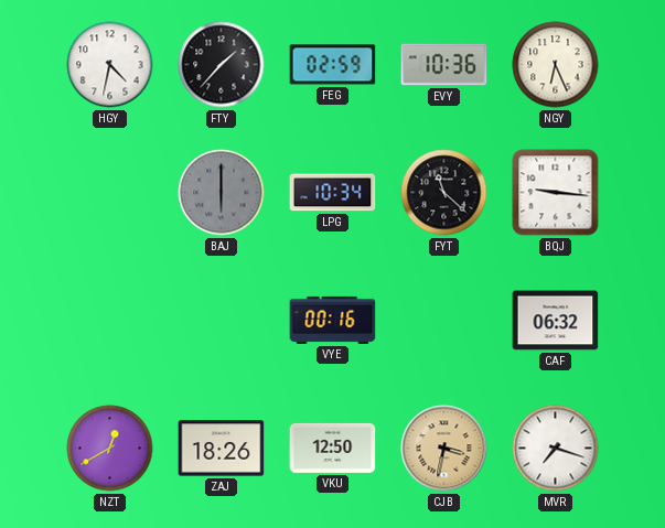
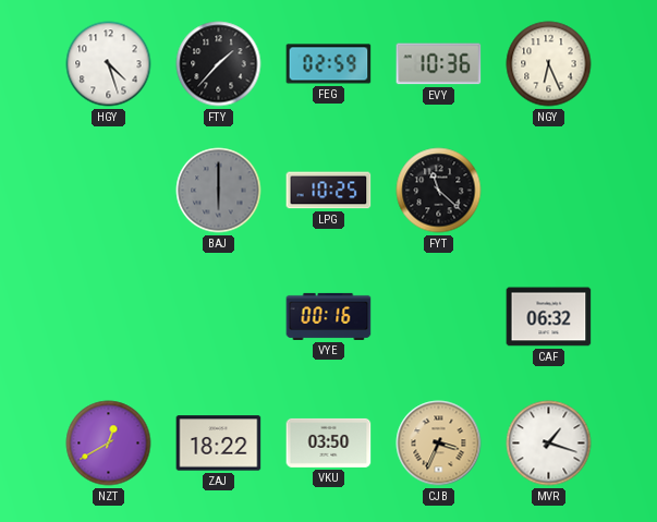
HGY: 4:32 -> 4:27 (109, 64)
LPG: 10:34 -> 10:25 (329, 191)
BQJ: 9:16 -> none (556, 193)
ZAJ: 18:26 -> 18:22 (219, 444)
VKU: 12:50 -> 03:50 (329, 442)
CJB: 3:32 -> 3:34 (439, 444)
MVR: 7:18 -> 1:18 (549, 444)
